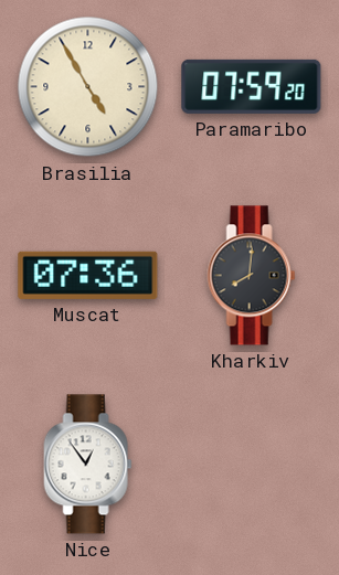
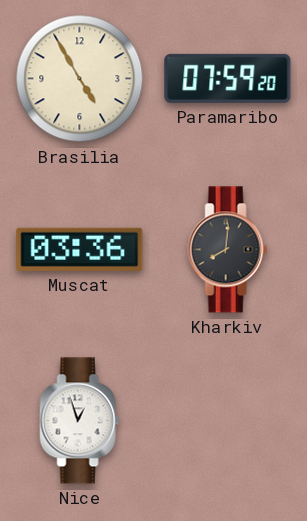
Muscat: 07:36 -> 03:36 (80, 249)
Nice: 12:54 -> 12:57 (80, 421)
